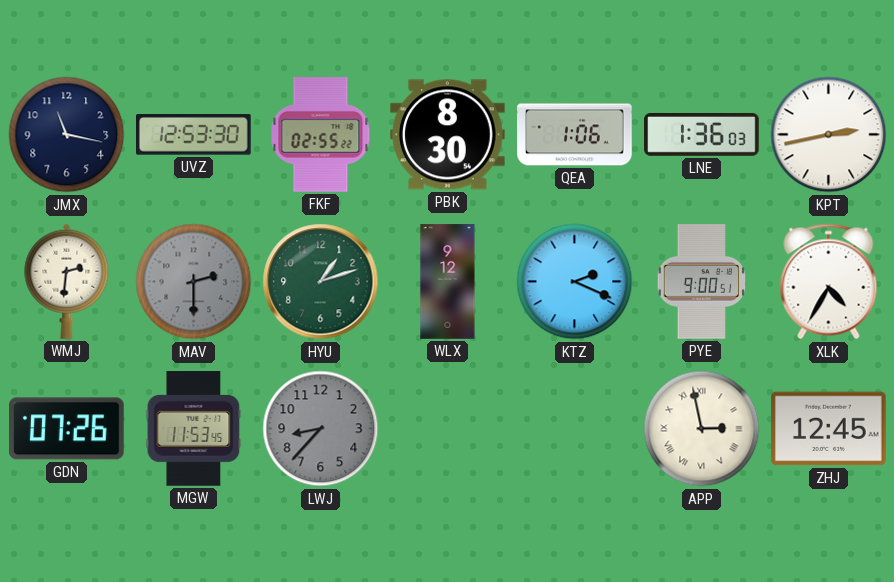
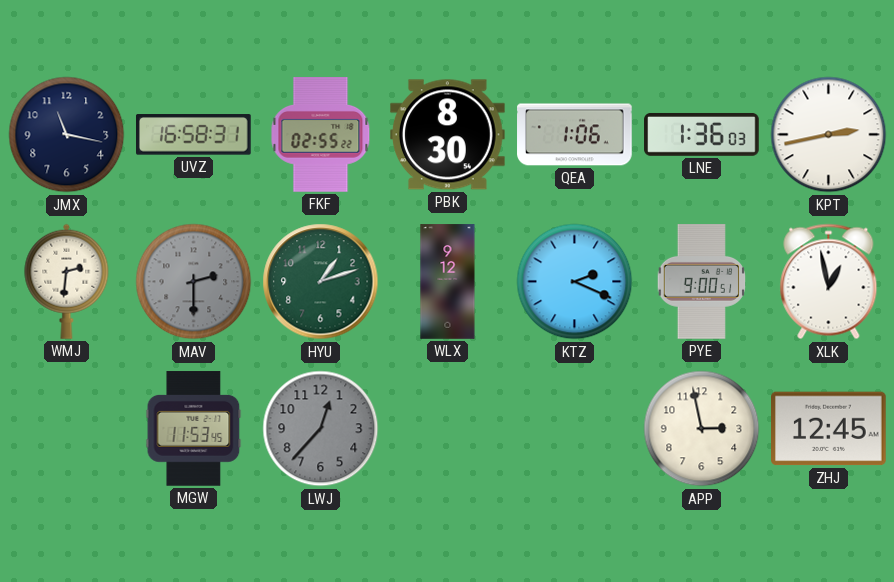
UVZ: 12:53 -> 16:58 (194, 135)
XLK: 4:35 -> 12:58 (829, 282)
GDN: 07:26 -> none (67, 429)
LWJ: 8:37 -> 12:37 (321, 429)
APP numerals: Roman -> Arabic (702, 429)
